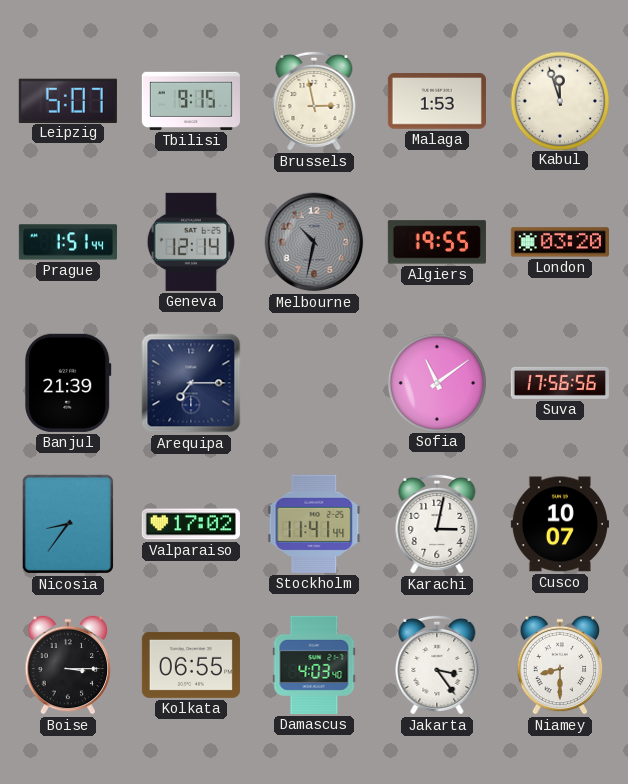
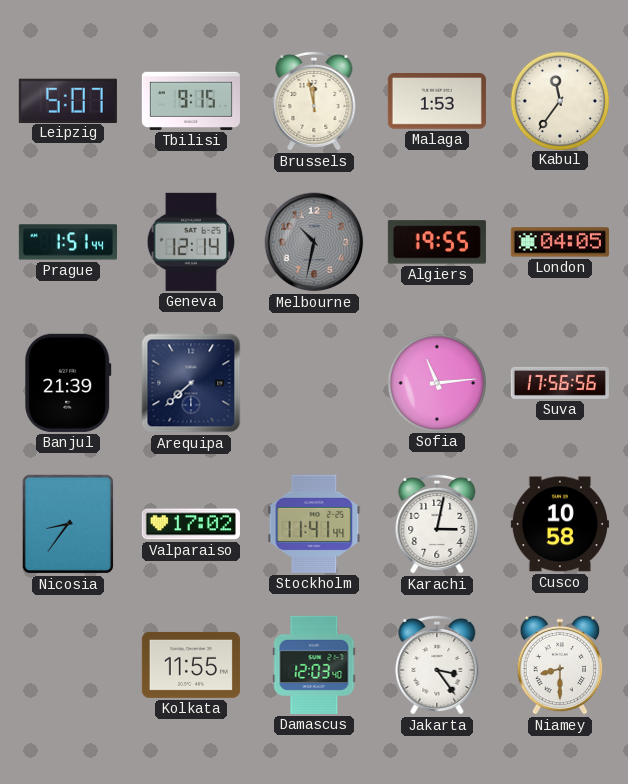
Brussels: 2:58 -> 11:58 (314, 101)
Kabul: 11:57 -> 11:36 (559, 100)
London: 03:20 -> 04:05 (560, 242)
Arequipa: 7:15 -> 7:38 (191, 383)
Sofia: 11:09 -> 11:14 (436, 382)
Cusco: 10:07 -> 10:58 (560, 524)
Boise: 3:15 -> none (68, 665)
Kolkata: 06:55 -> 11:55 (191, 665)
Damascus: 4:03 -> 12:03 (314, 665)
